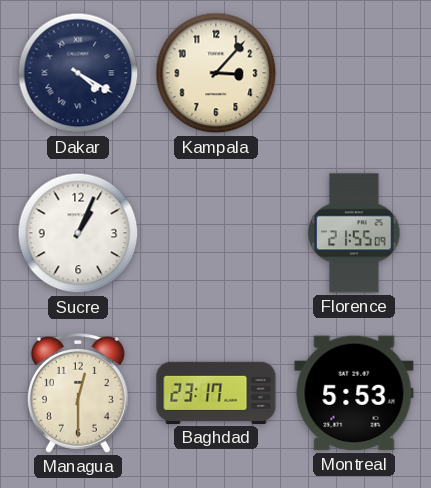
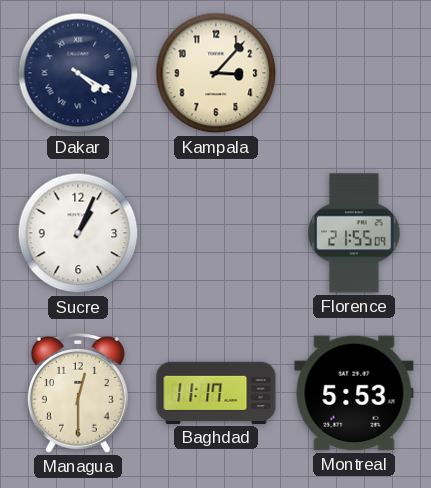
Baghdad: 23:17 -> 11:17 (216, 393)
